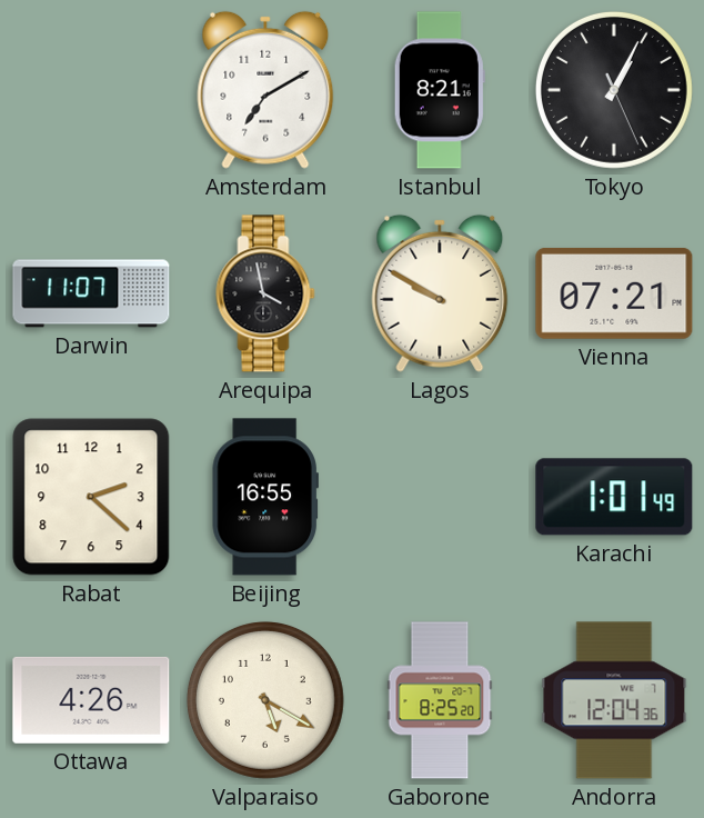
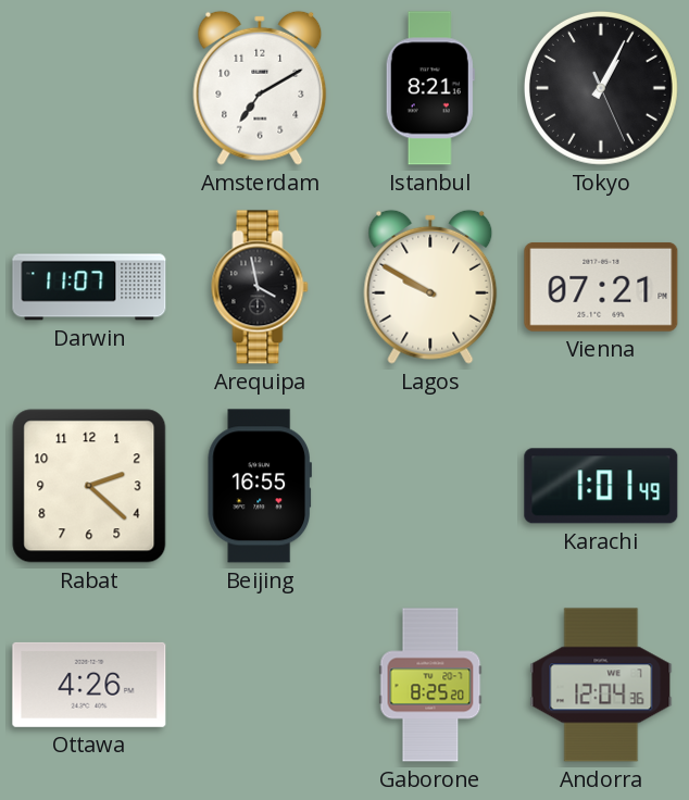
Valparaiso: 5:20 -> none (265, 700)
